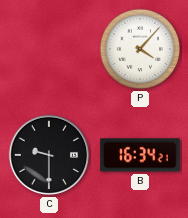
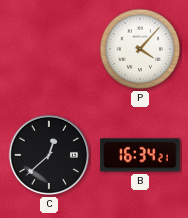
C: 9:30 -> 12:38 (49, 155)
